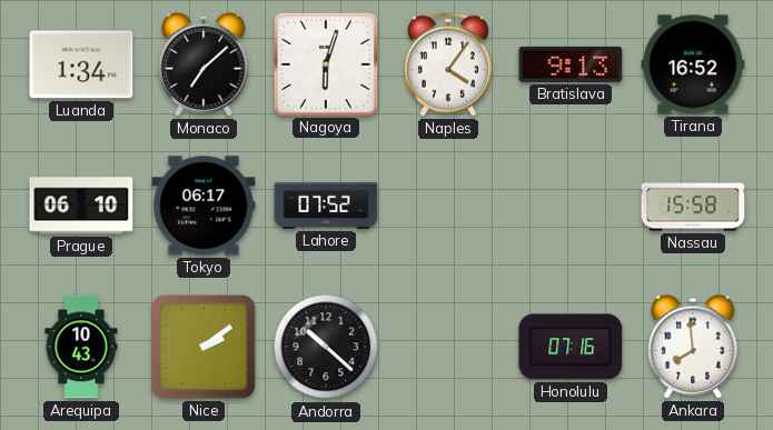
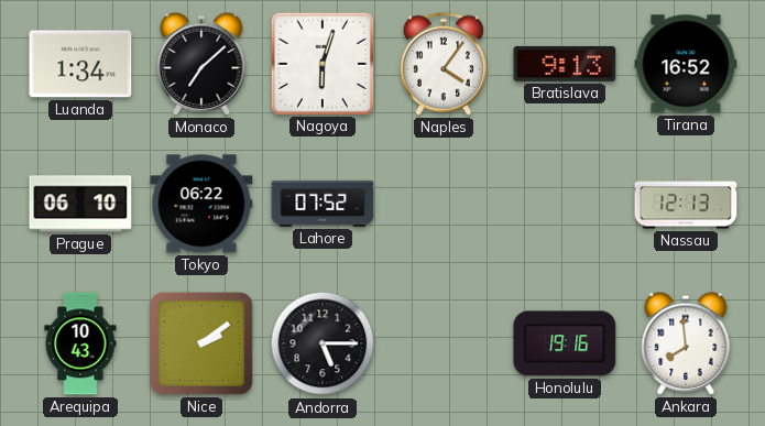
Tokyo: 06:17 -> 06:22 (201, 204)
Nassau: 15:58 -> 12:13 (686, 204)
Andorra: 10:22 -> 5:15 (323, 343)
Honolulu: 07:16 -> 19:16 (565, 343)
